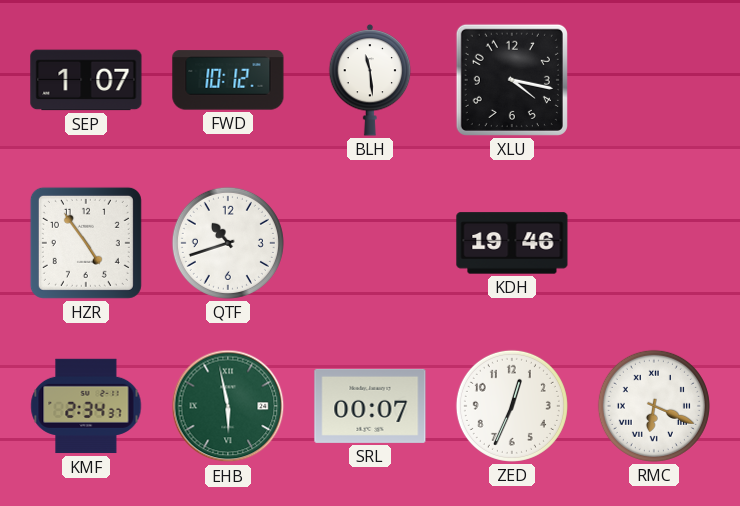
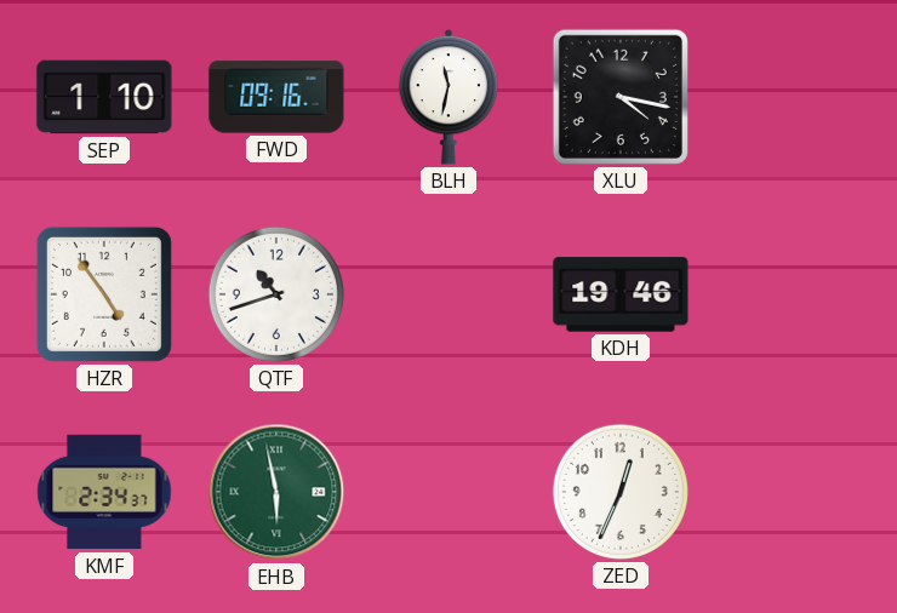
SEP: 1:07 -> 1:10 (104, 97)
FWD: 10:12 -> 09:16 (276, 97)
BLH: 11:29 -> 11:32 (448, 97)
SRL: 00:07 -> none (370, 406)
RMC: 6:19 -> none (654, 406)
